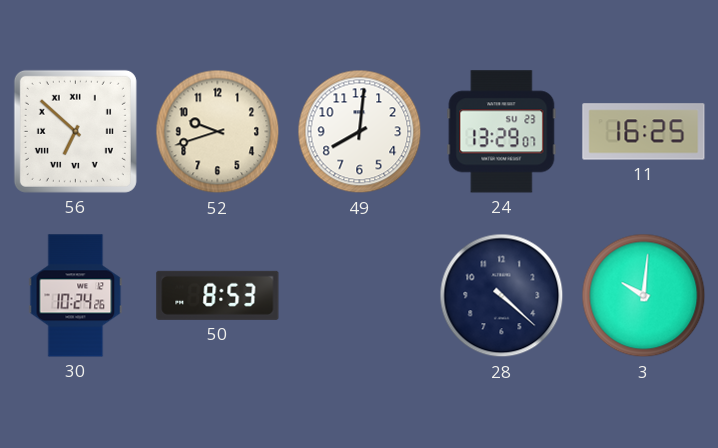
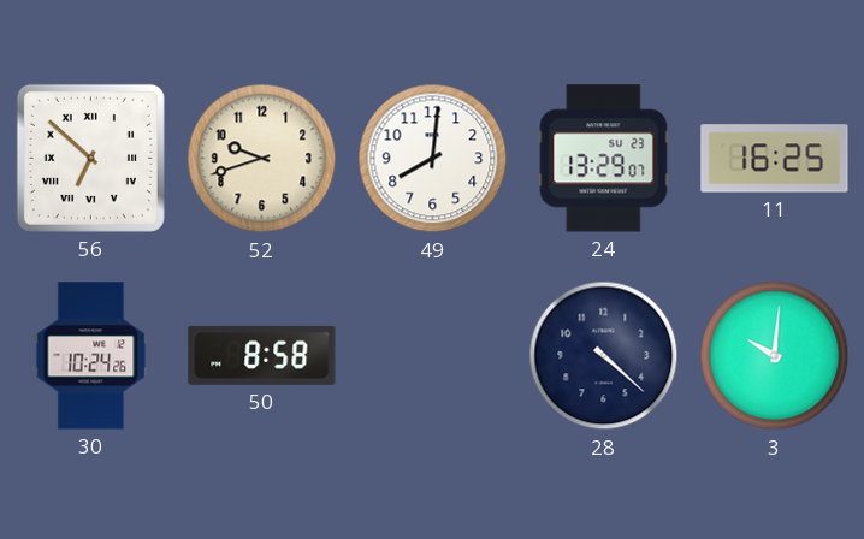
50: 8:53 -> 8:58 (262, 355)
